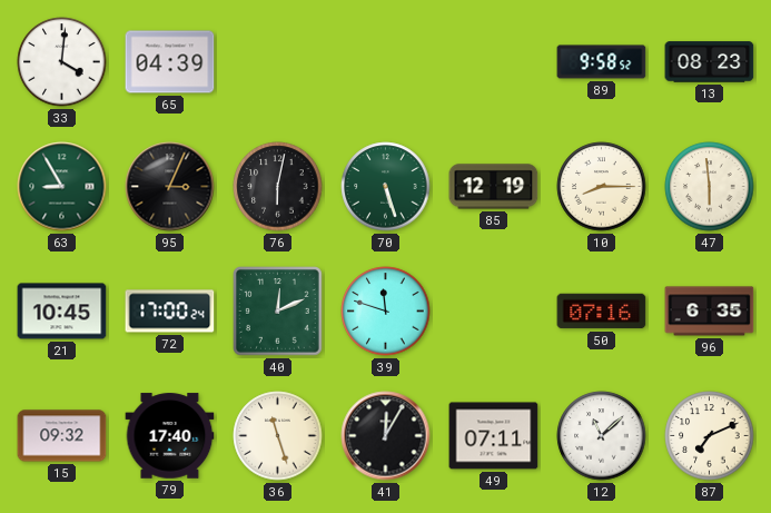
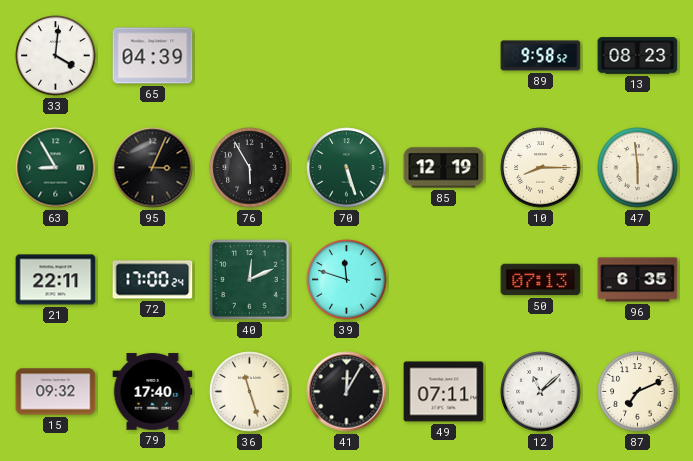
76: 6:02 -> 5:55 (250, 168)
21: 10:45 -> 22:11 (56, 280)
50: 07:16 -> 07:13 (541, 280)
